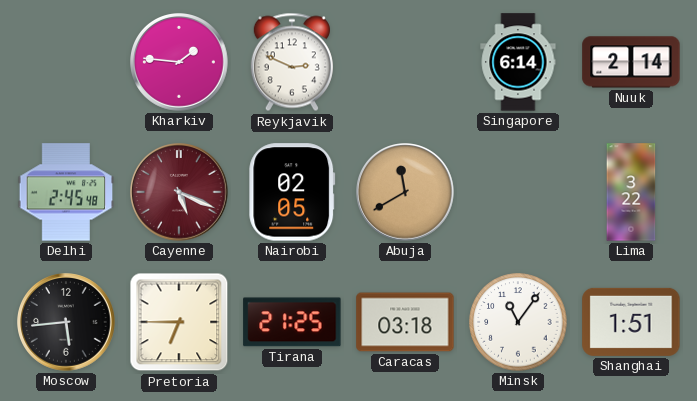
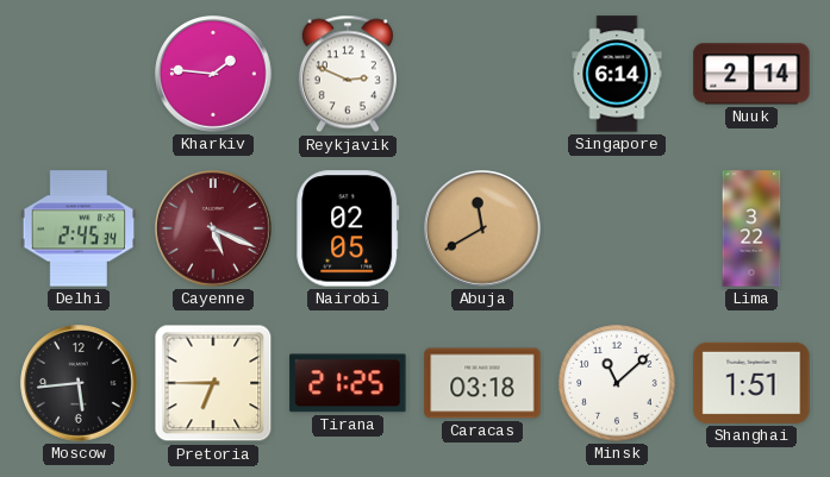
Delhi: 2:45:48 -> 2:45:34 (79, 228)
Minsk: 11:06 -> 11:08 (617, 383)
